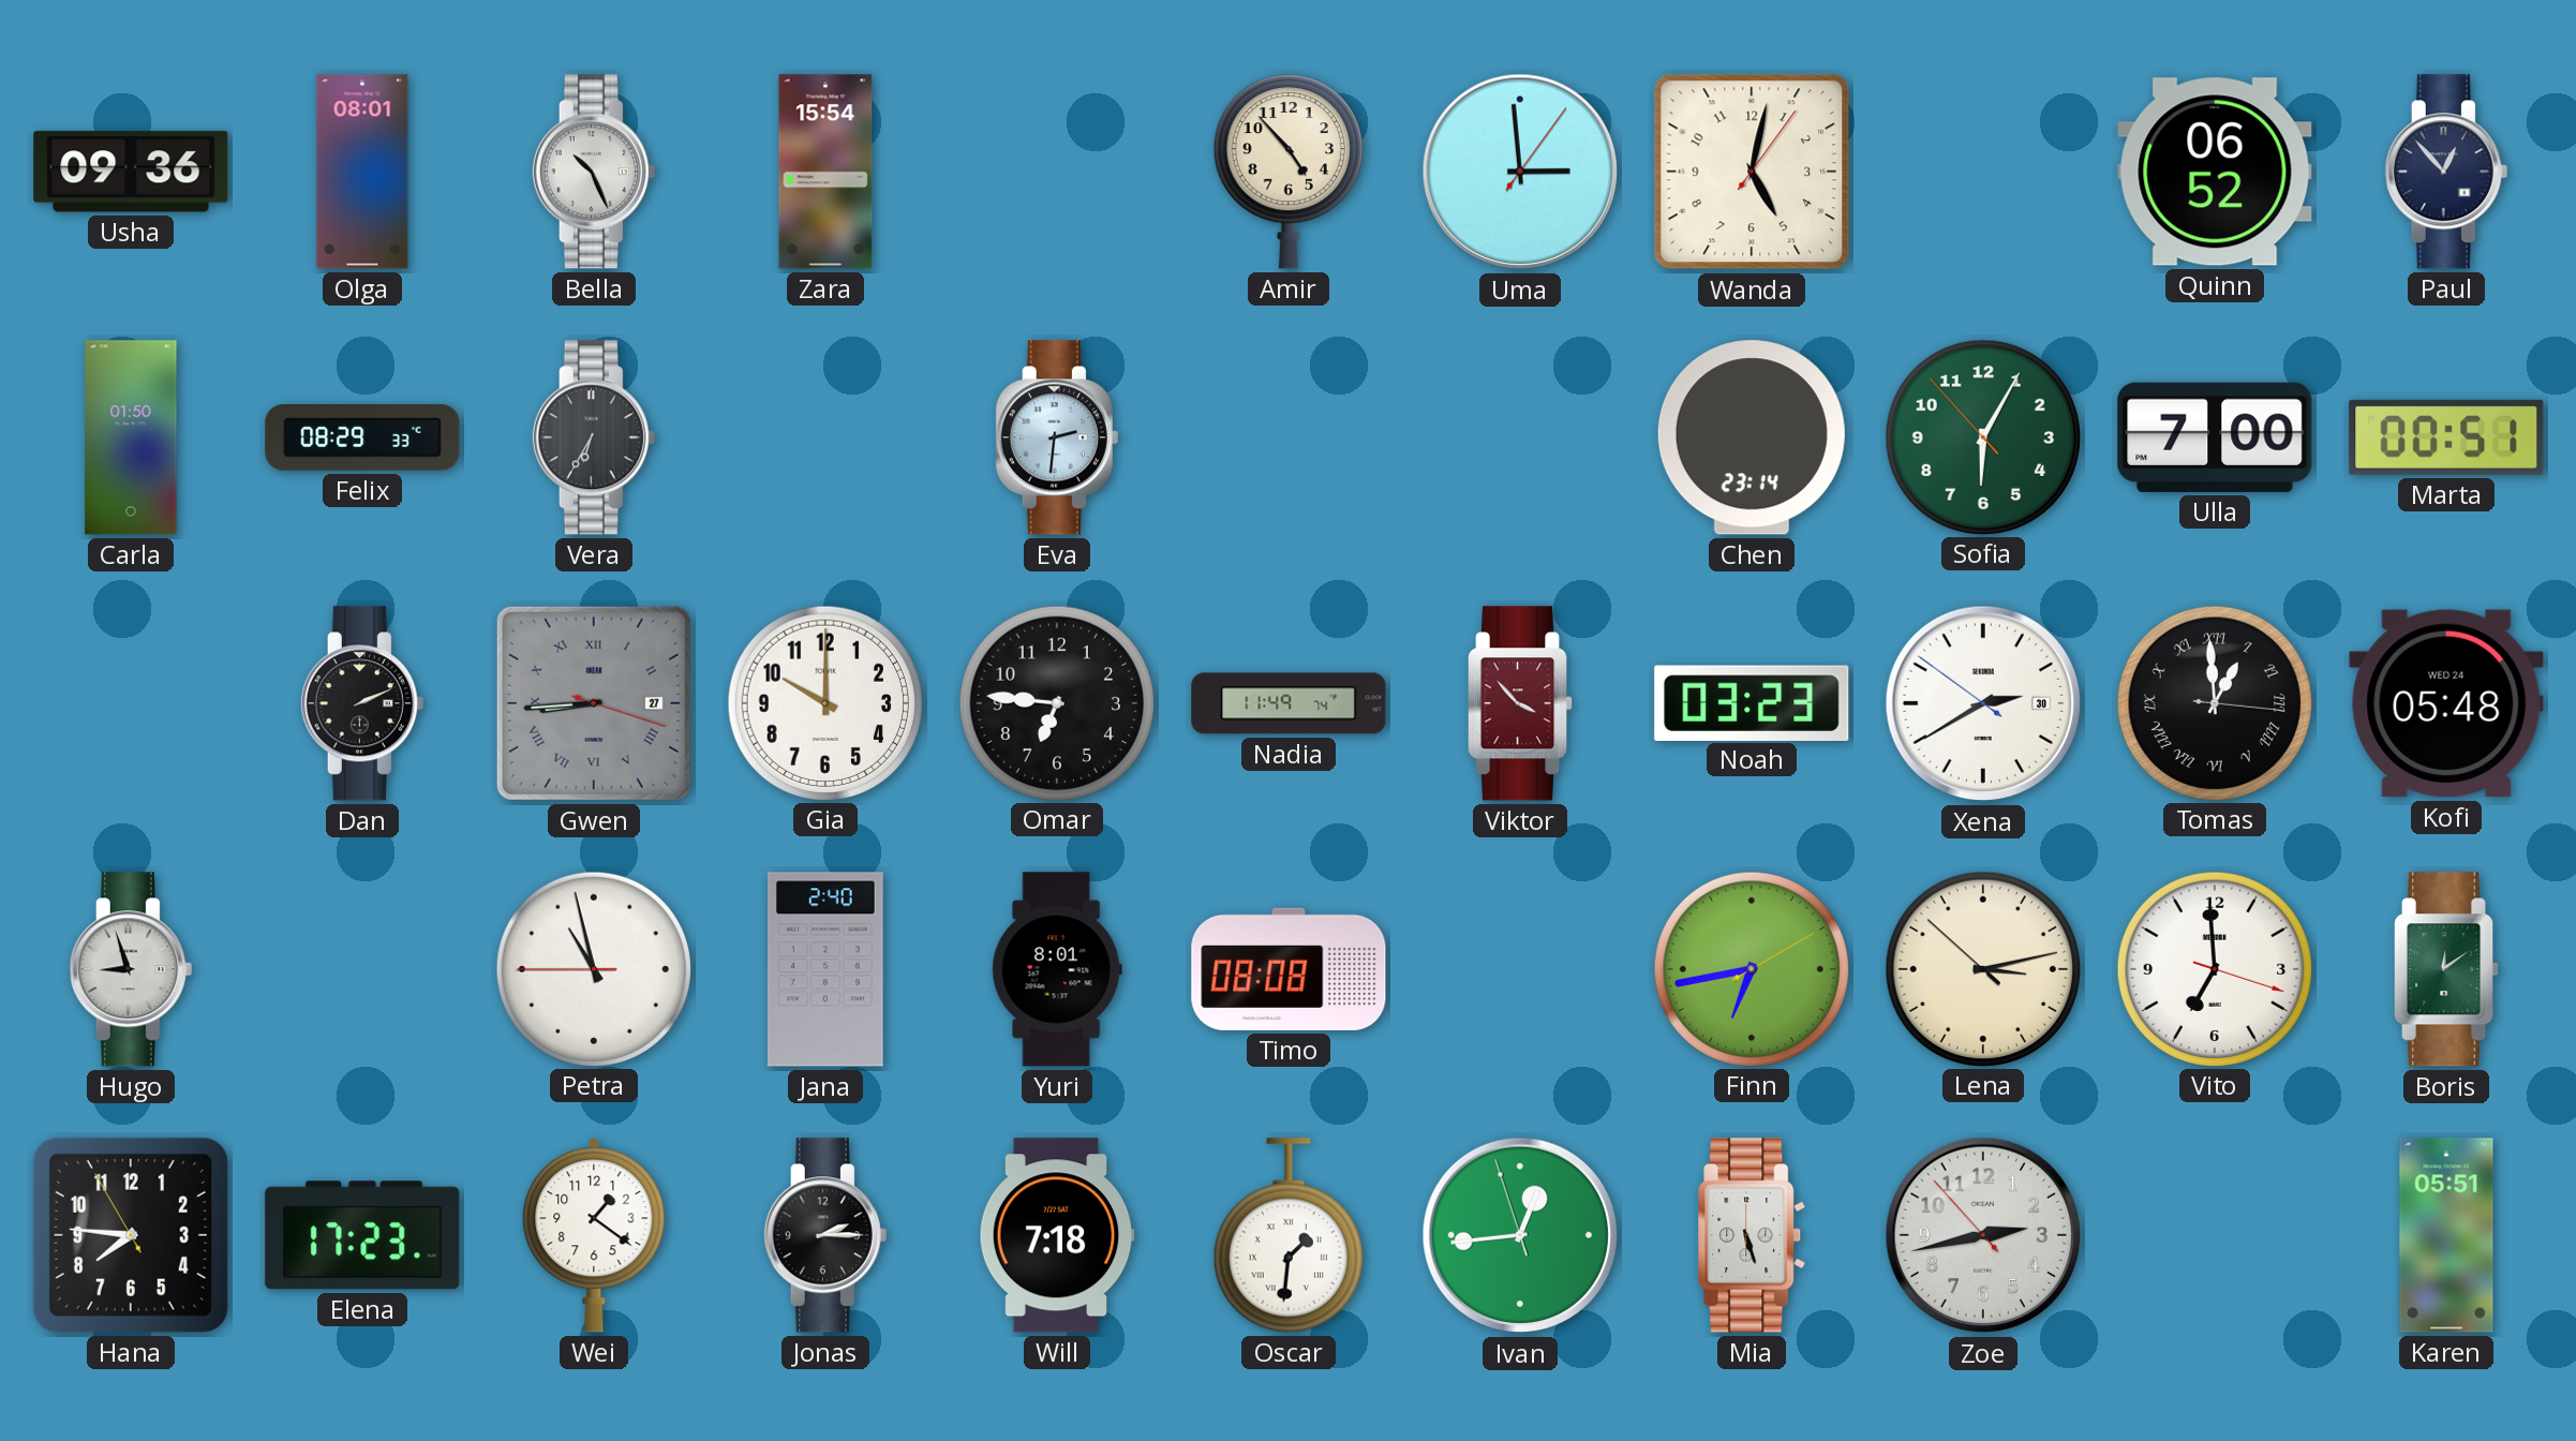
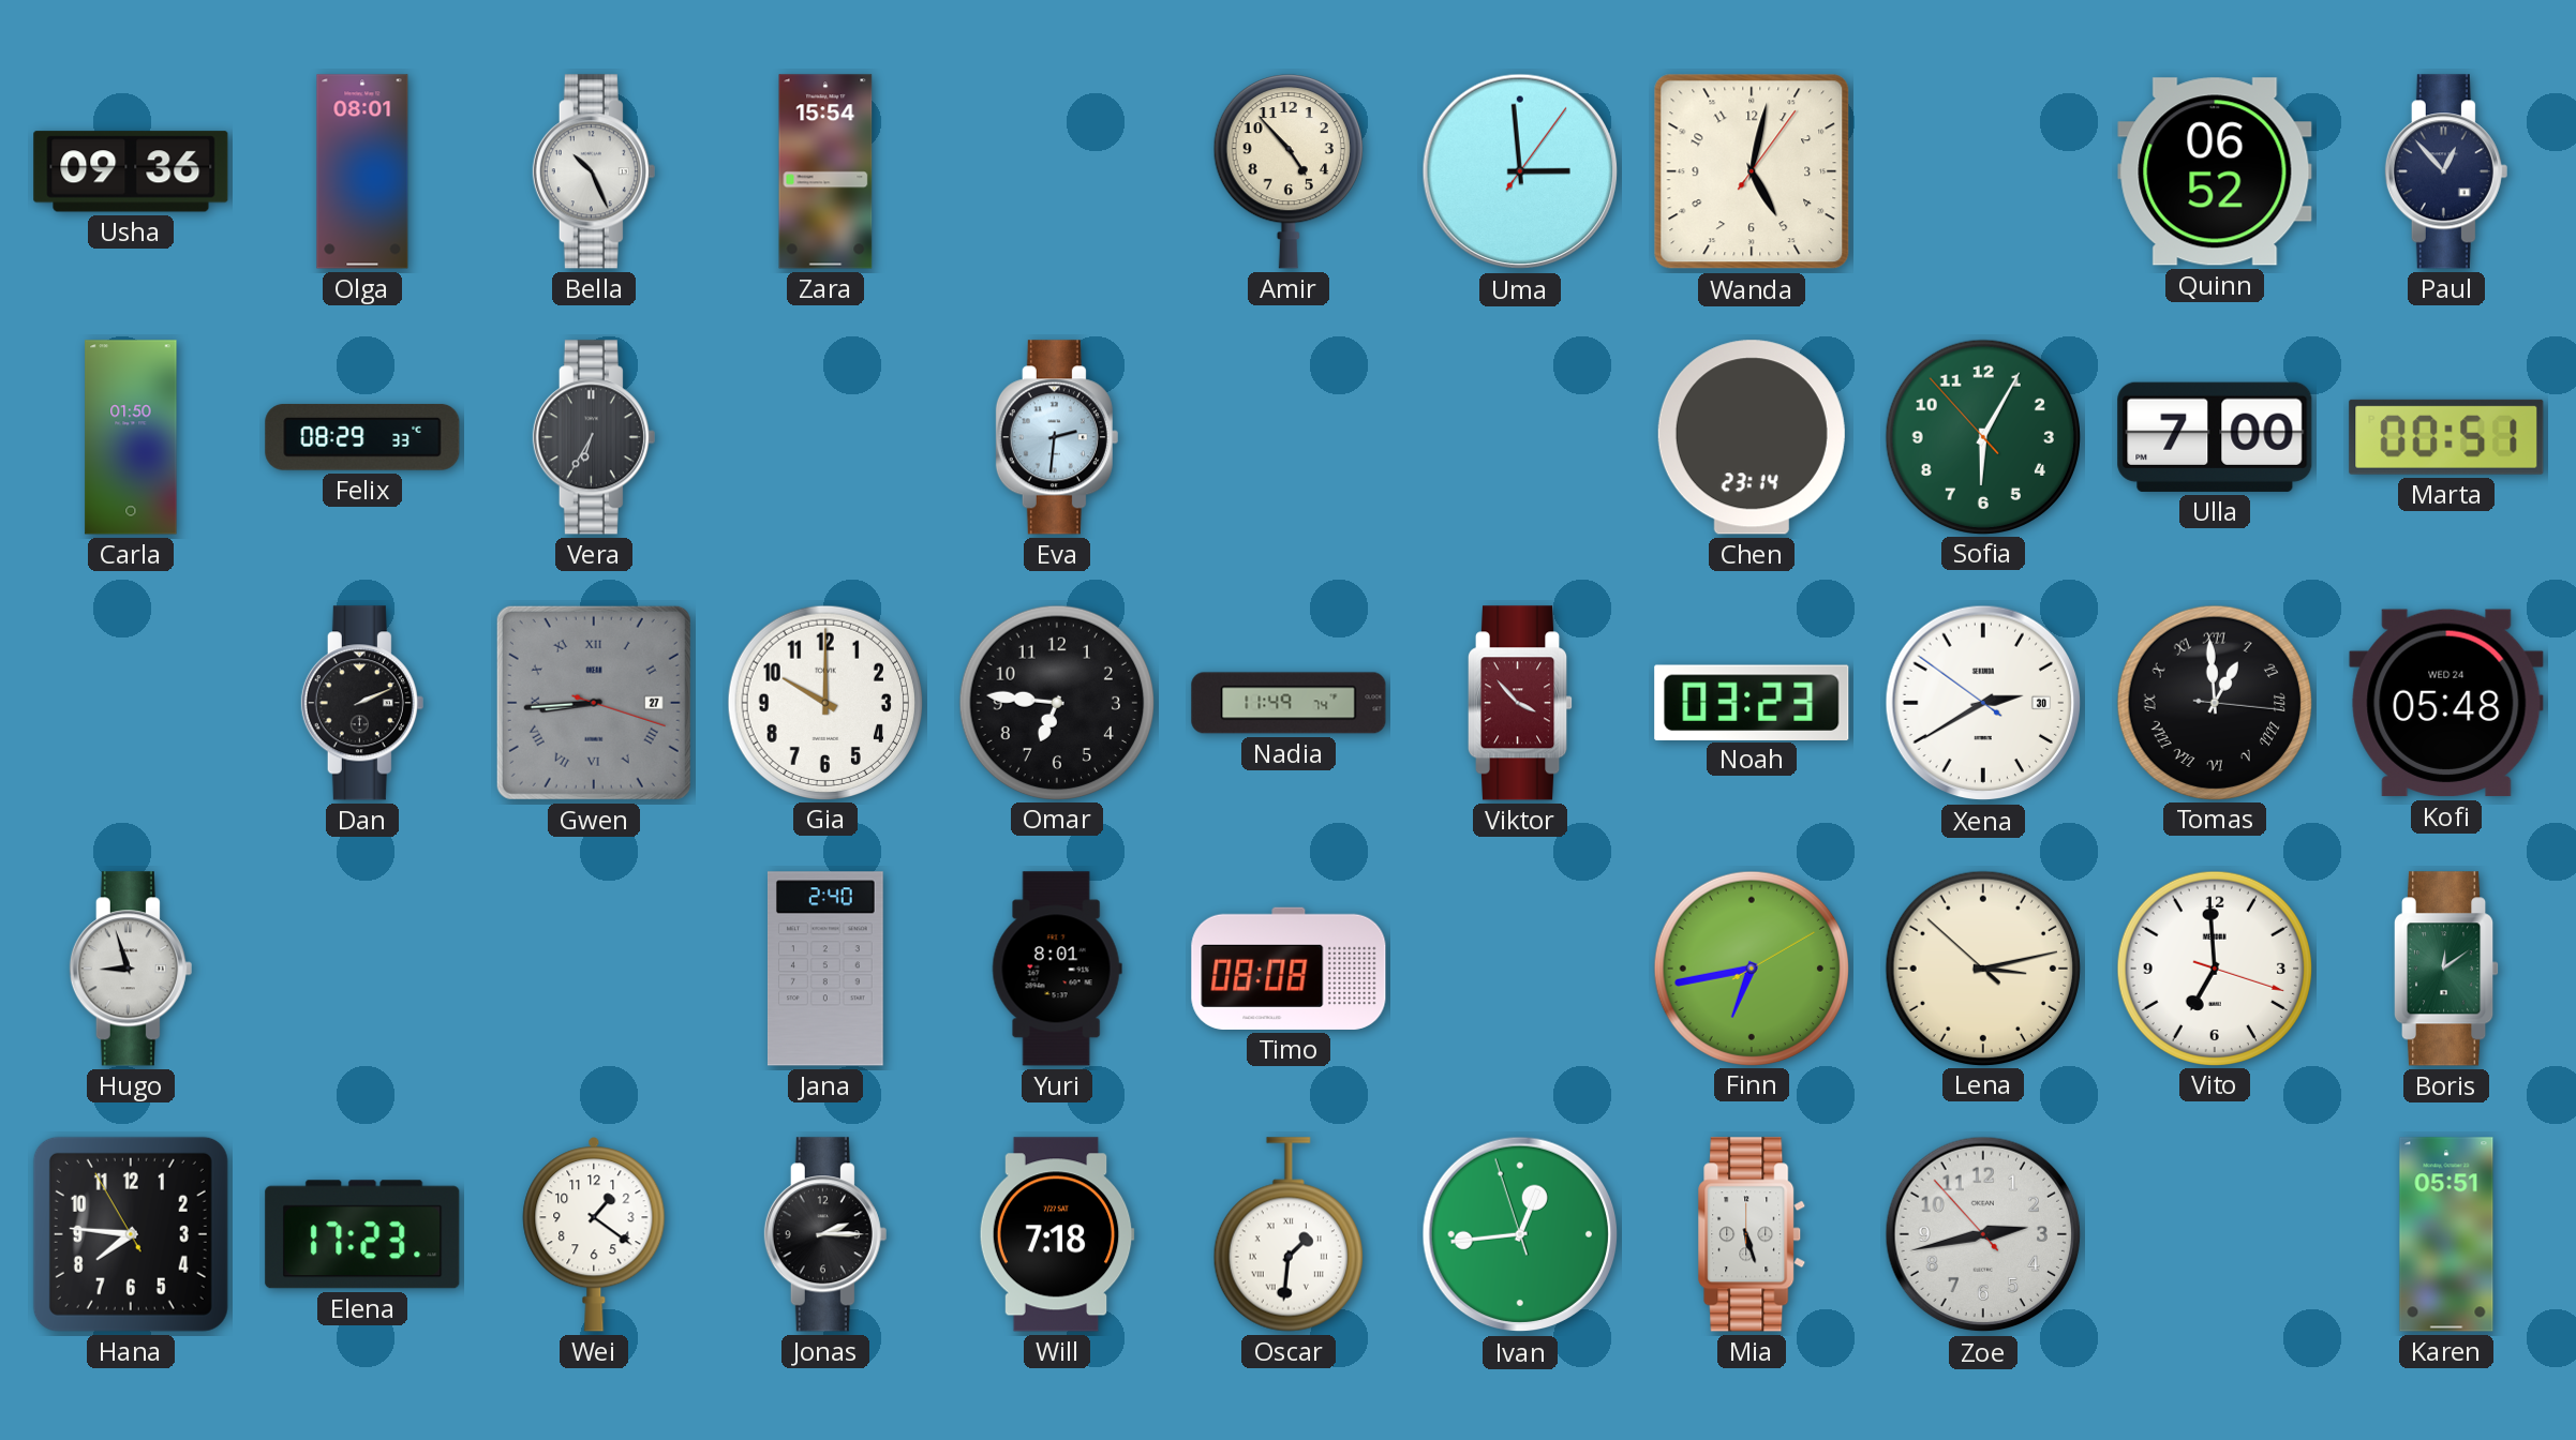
Petra: 10:57 -> none (593, 968)
